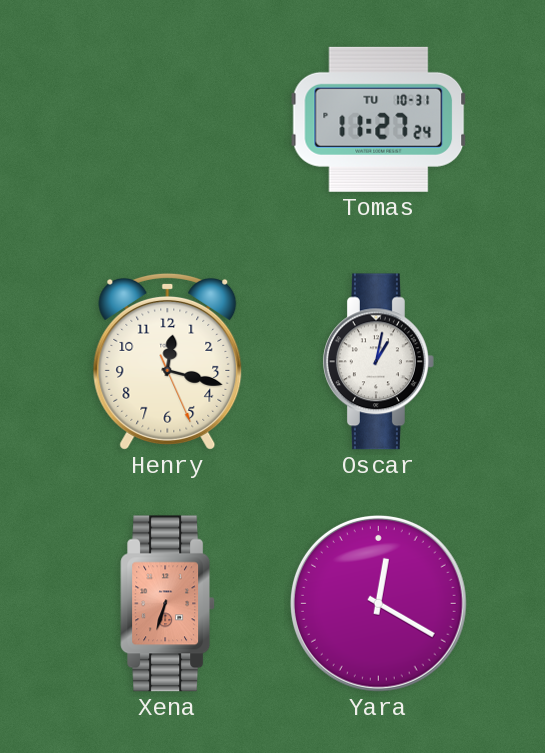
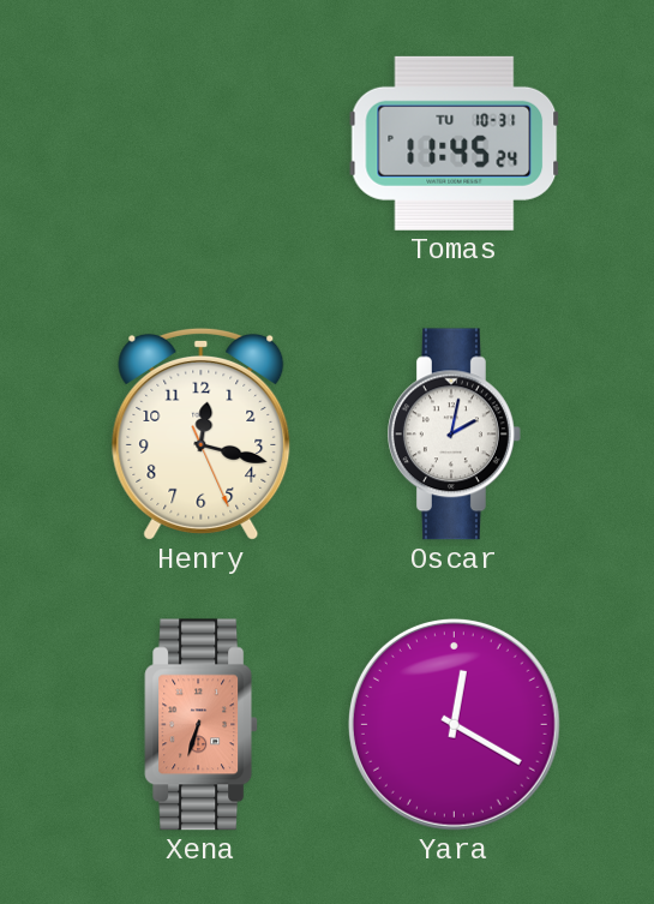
Tomas: 11:27 -> 11:45 (455, 143)
Oscar: 1:02 -> 2:02 (455, 435)
